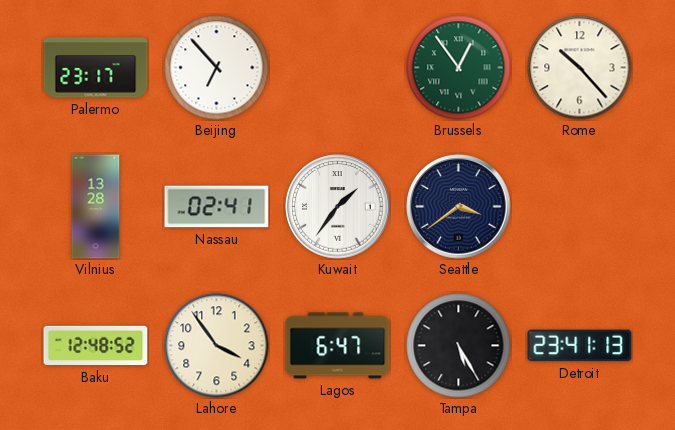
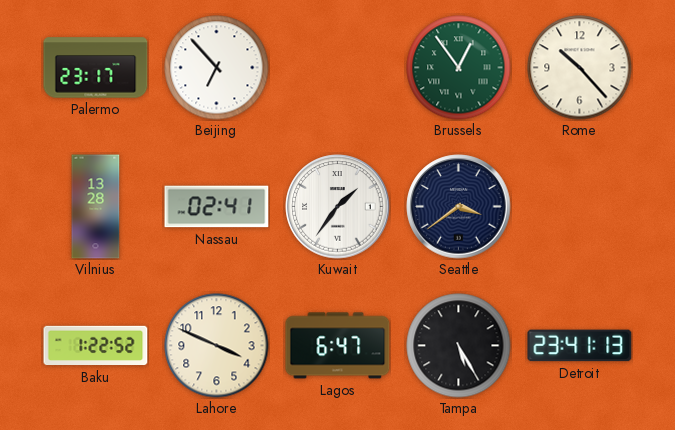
Baku: 12:48 -> 1:22 (96, 346)
Lahore: 3:54 -> 3:49 (217, 346)
